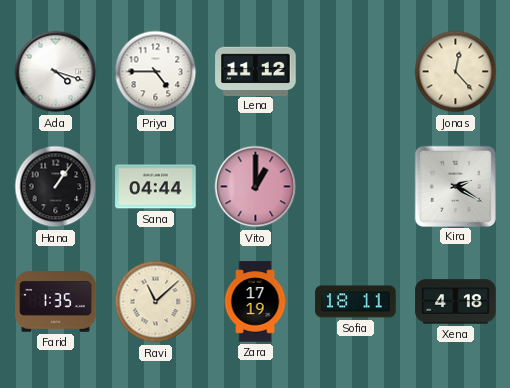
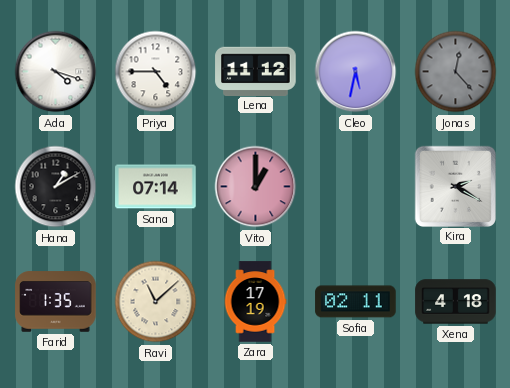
Cleo: none -> 5:32 (356, 72)
Jonas dial: cream -> grey (456, 72)
Hana: 1:06 -> 1:10 (56, 187)
Sana: 04:44 -> 07:14 (156, 187)
Sofia: 18:11 -> 02:11 (356, 302)
